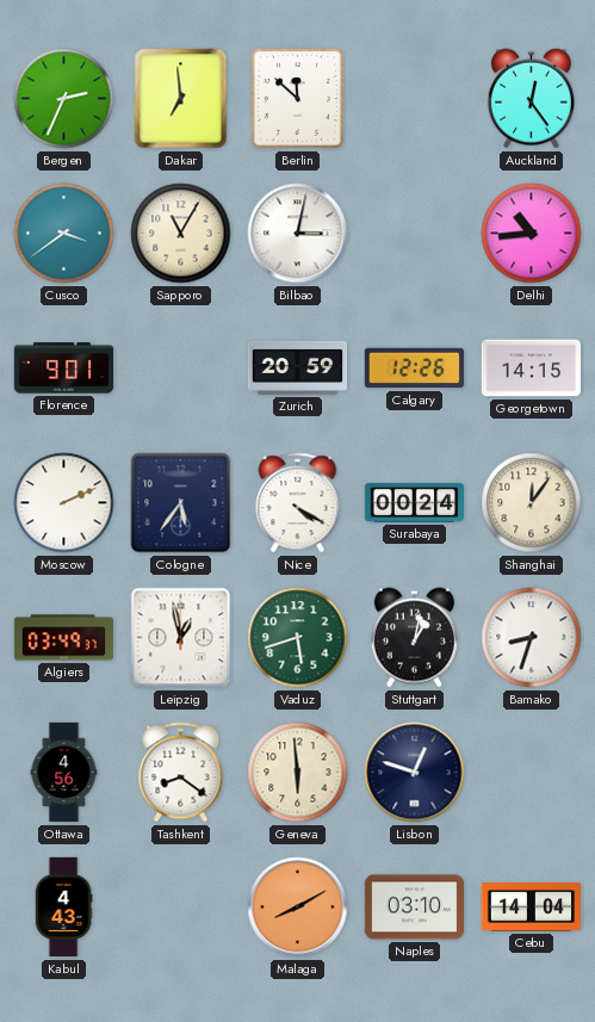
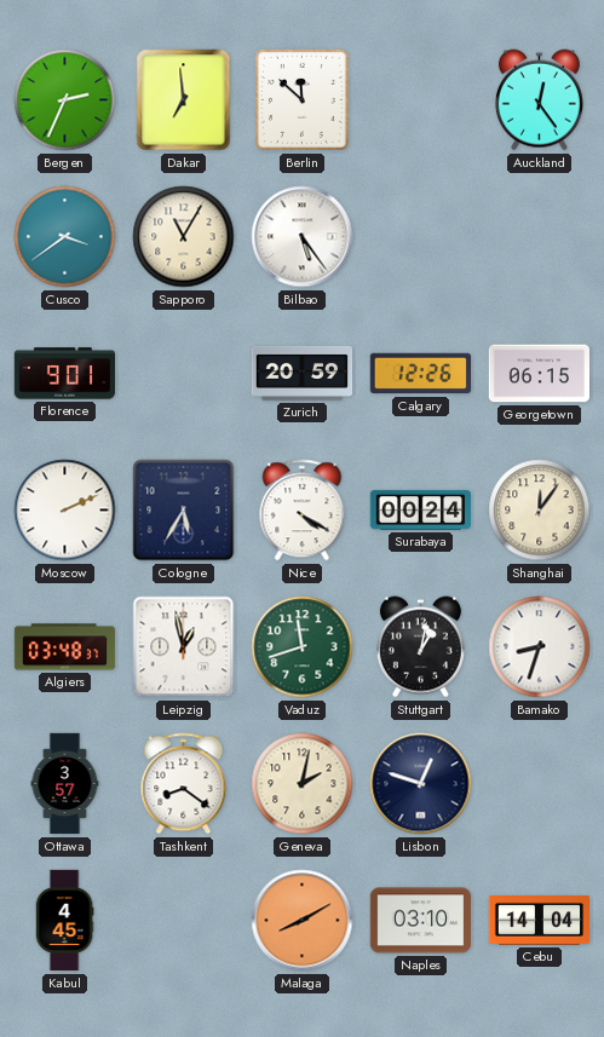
Bilbao: 3:02 -> 5:24 (303, 237)
Delhi: 10:44 -> none (532, 234)
Georgetown: 14:15 -> 06:15 (539, 374)
Cologne: 5:36 -> 5:35 (184, 511)
Algiers: 03:49 -> 03:48 (65, 647)
Vaduz: 5:42 -> 11:42 (303, 647)
Ottawa: 4:56 -> 3:57 (65, 784)
Geneva: 5:59 -> 2:02 (303, 784)
Kabul: 4:43 -> 4:45 (64, 921)
